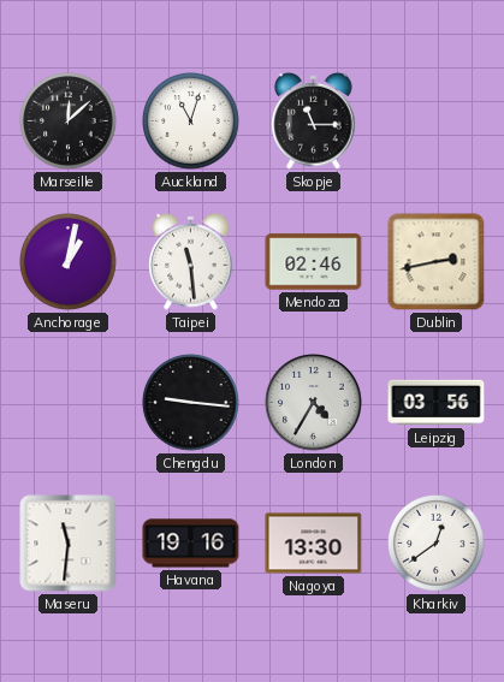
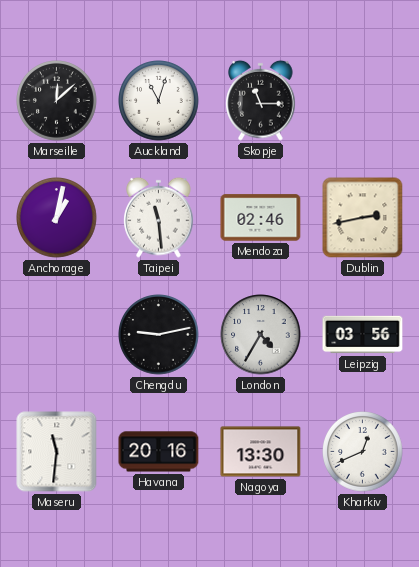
Chengdu: 9:16 -> 9:13 (159, 335)
Havana: 19:16 -> 20:16 (159, 452)
Kharkiv: 12:39 -> 12:41 (363, 452)
